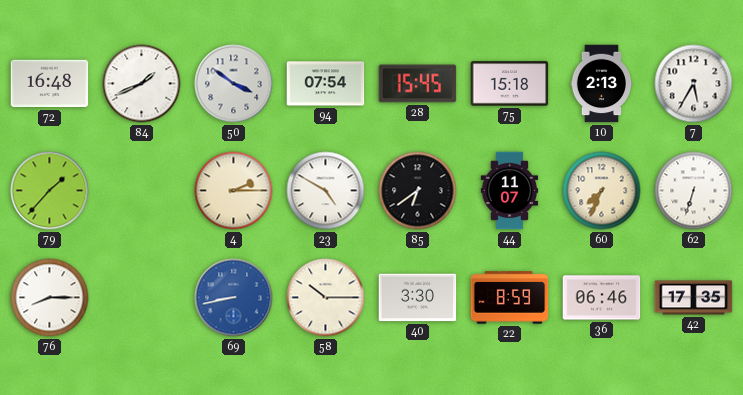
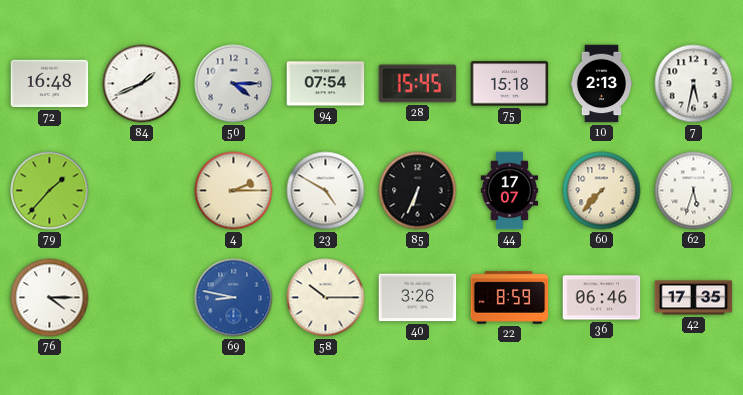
50: 3:51 -> 4:15 (234, 84)
7: 5:35 -> 5:32 (694, 84)
85: 6:39 -> 6:34 (418, 191)
44: 11:07 -> 17:07 (510, 191)
60: 7:34 -> 7:37 (602, 191)
62: 6:33 -> 5:33 (694, 191)
76: 8:15 -> 4:15 (50, 298)
69: 8:43 -> 8:47 (234, 298)
40: 3:30 -> 3:26 (418, 298)
